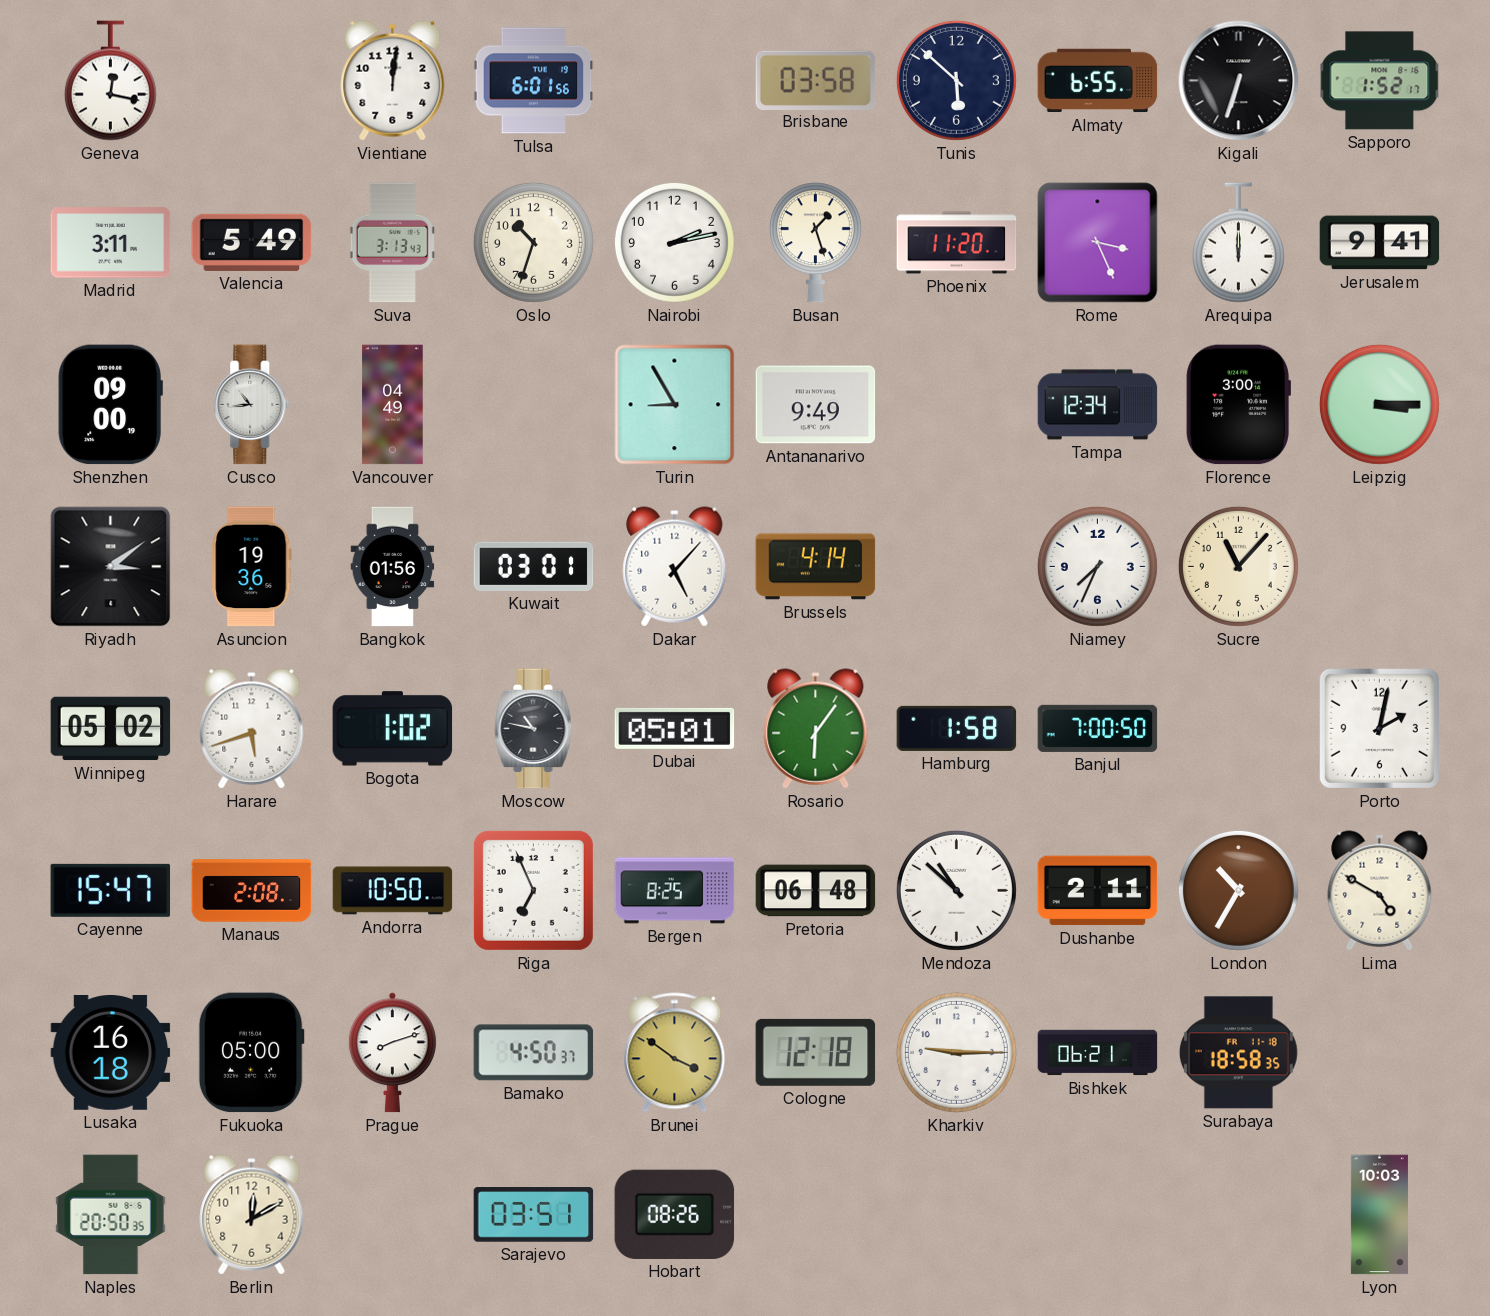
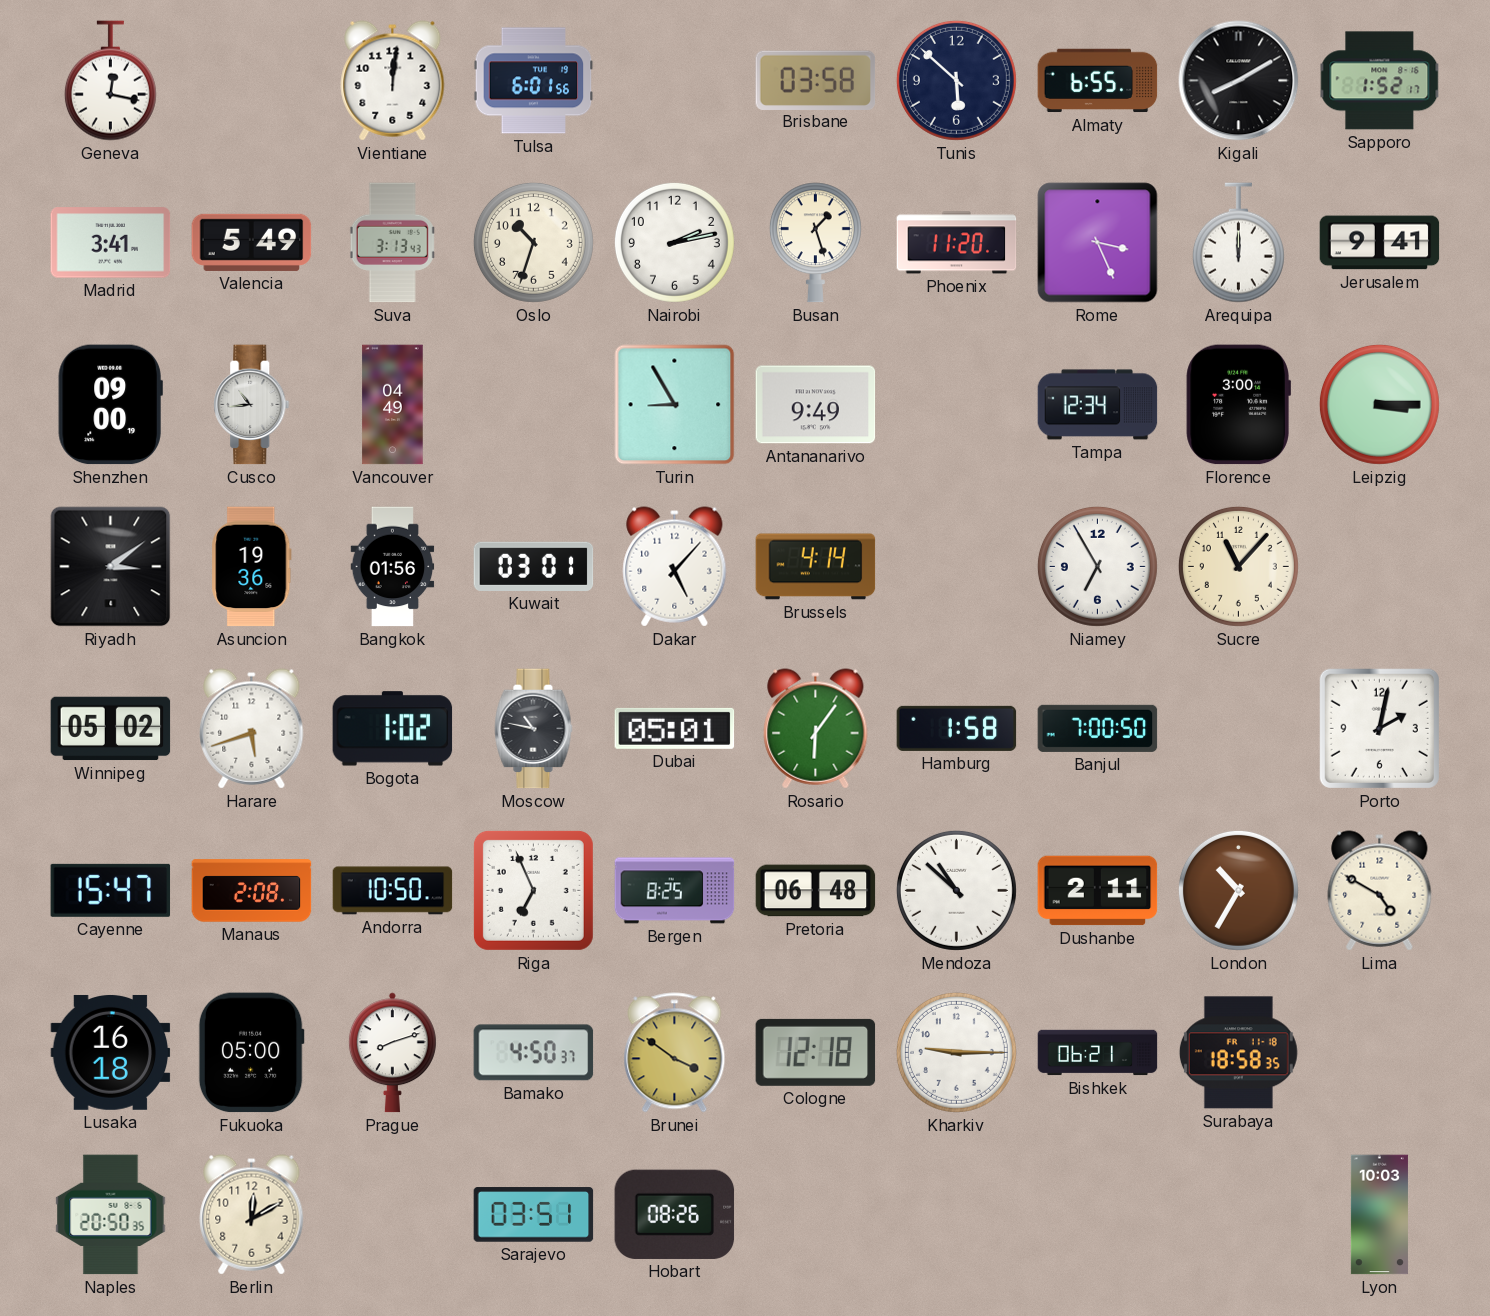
Kigali: 6:33 -> 8:10 (1239, 81)
Madrid: 3:11 -> 3:41 (111, 243)
Niamey: 7:34 -> 6:55 (1097, 566)
